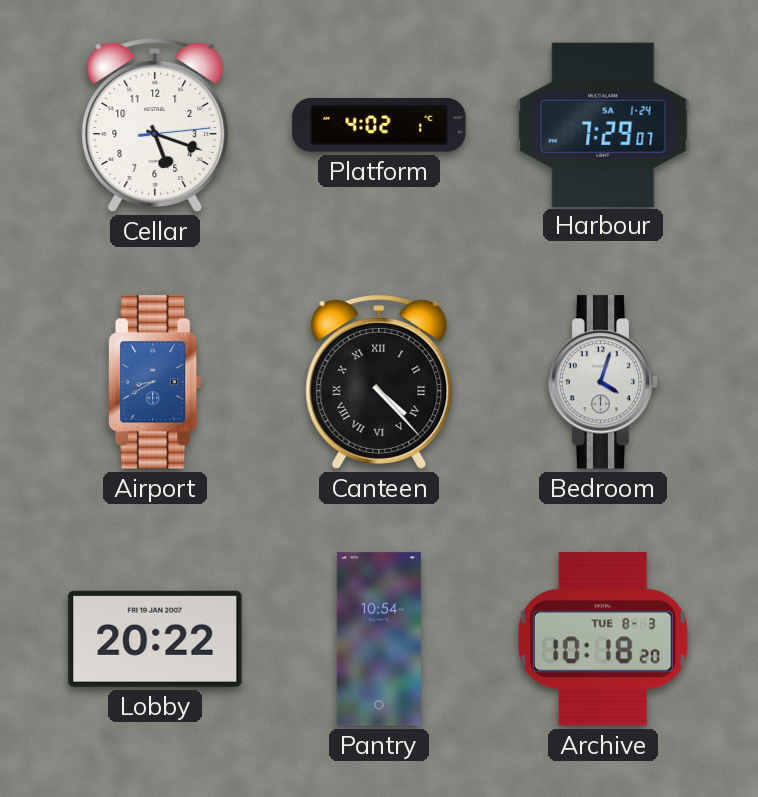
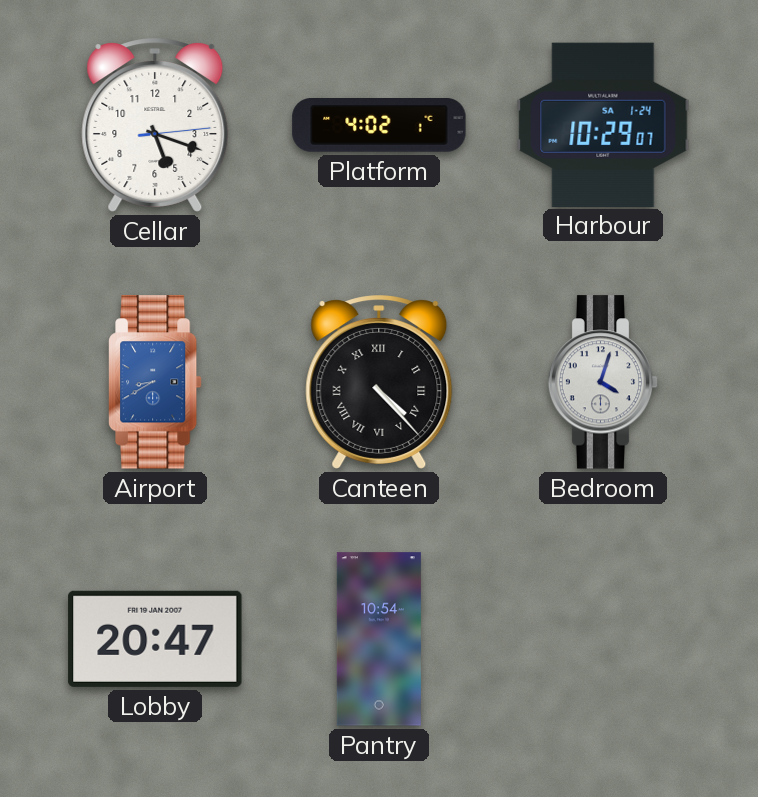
Harbour: 7:29 -> 10:29 (603, 124)
Lobby: 20:22 -> 20:47 (155, 639)
Archive: 10:18 -> none (603, 639)
